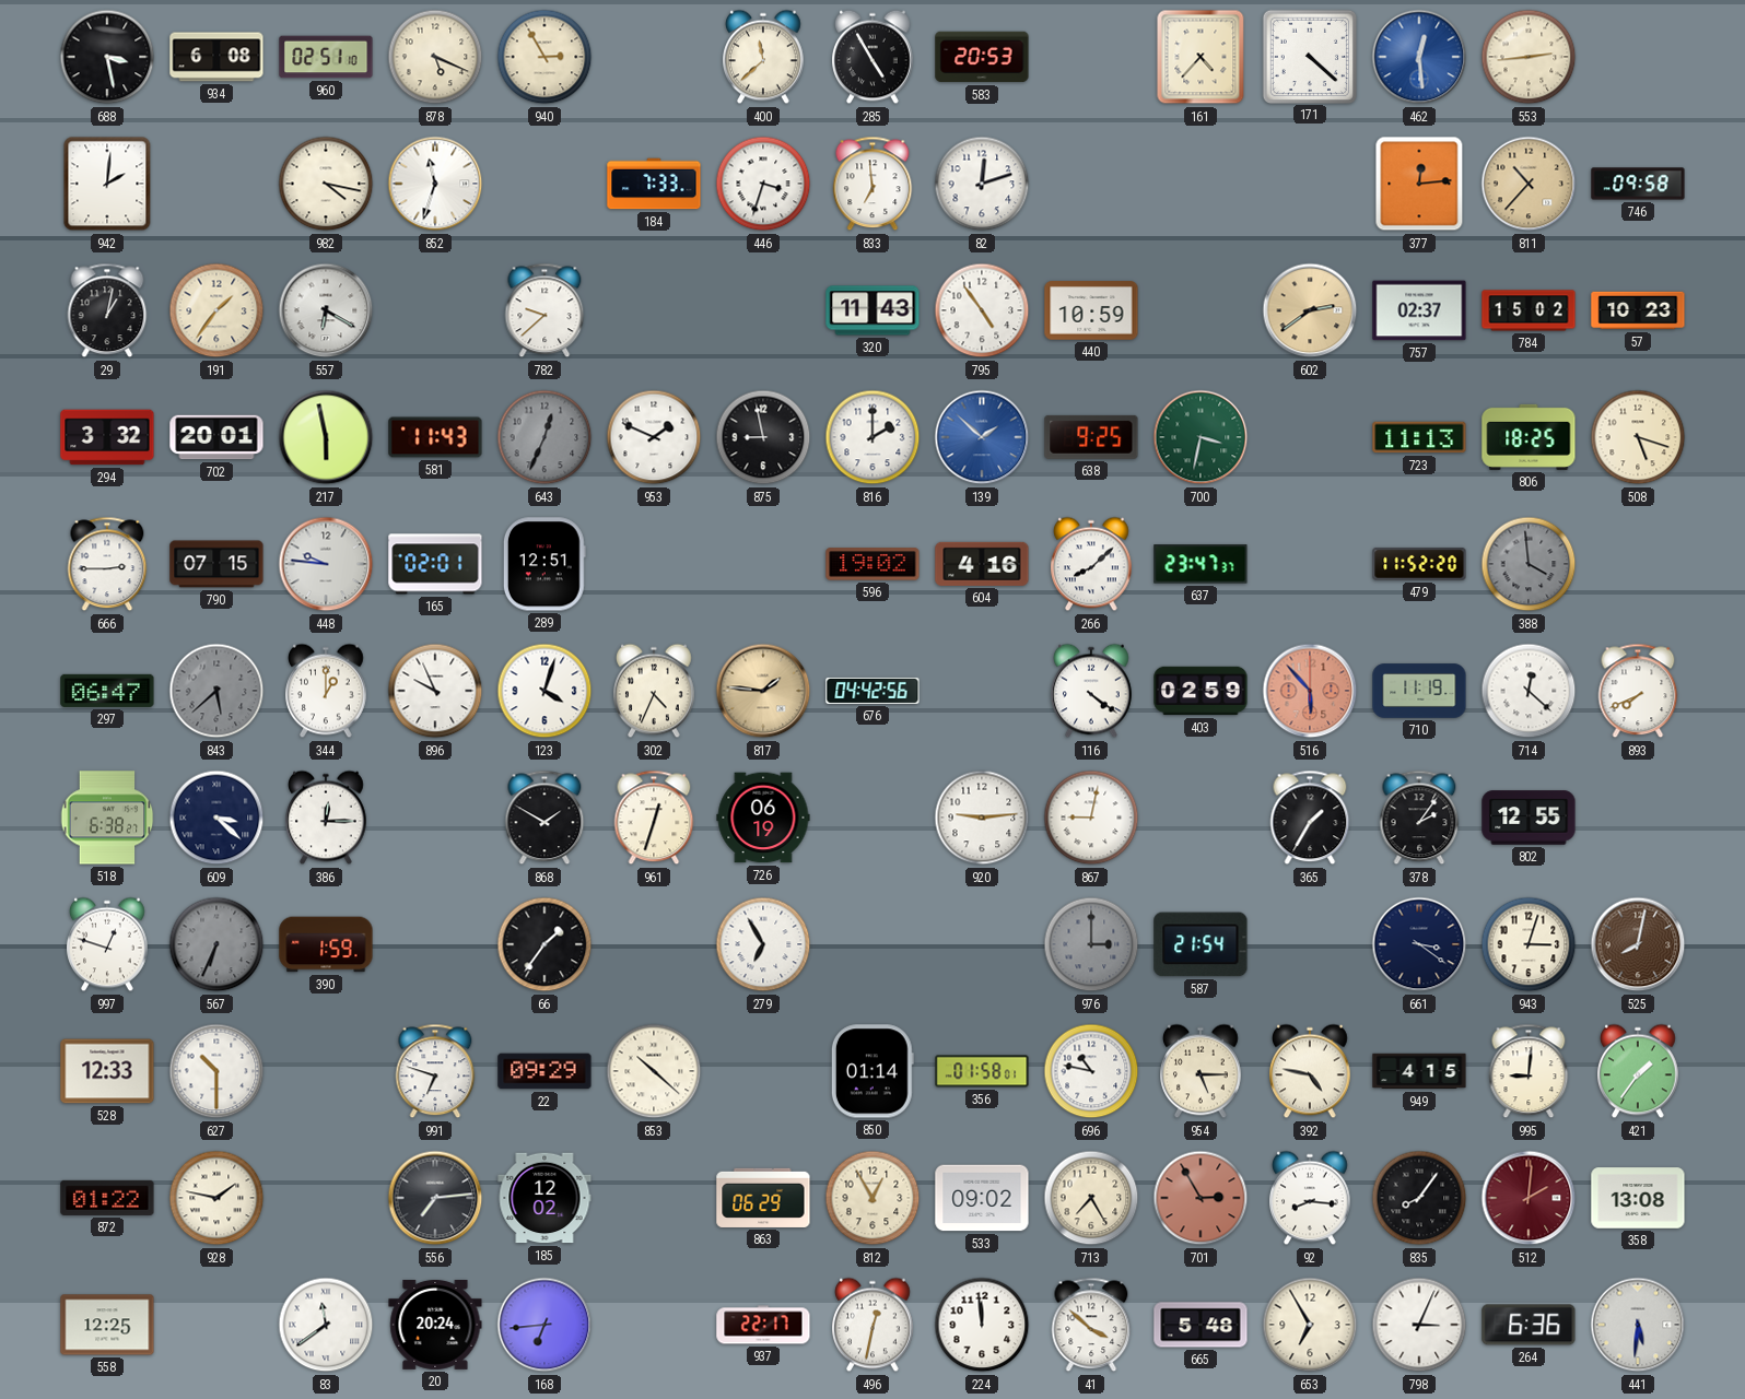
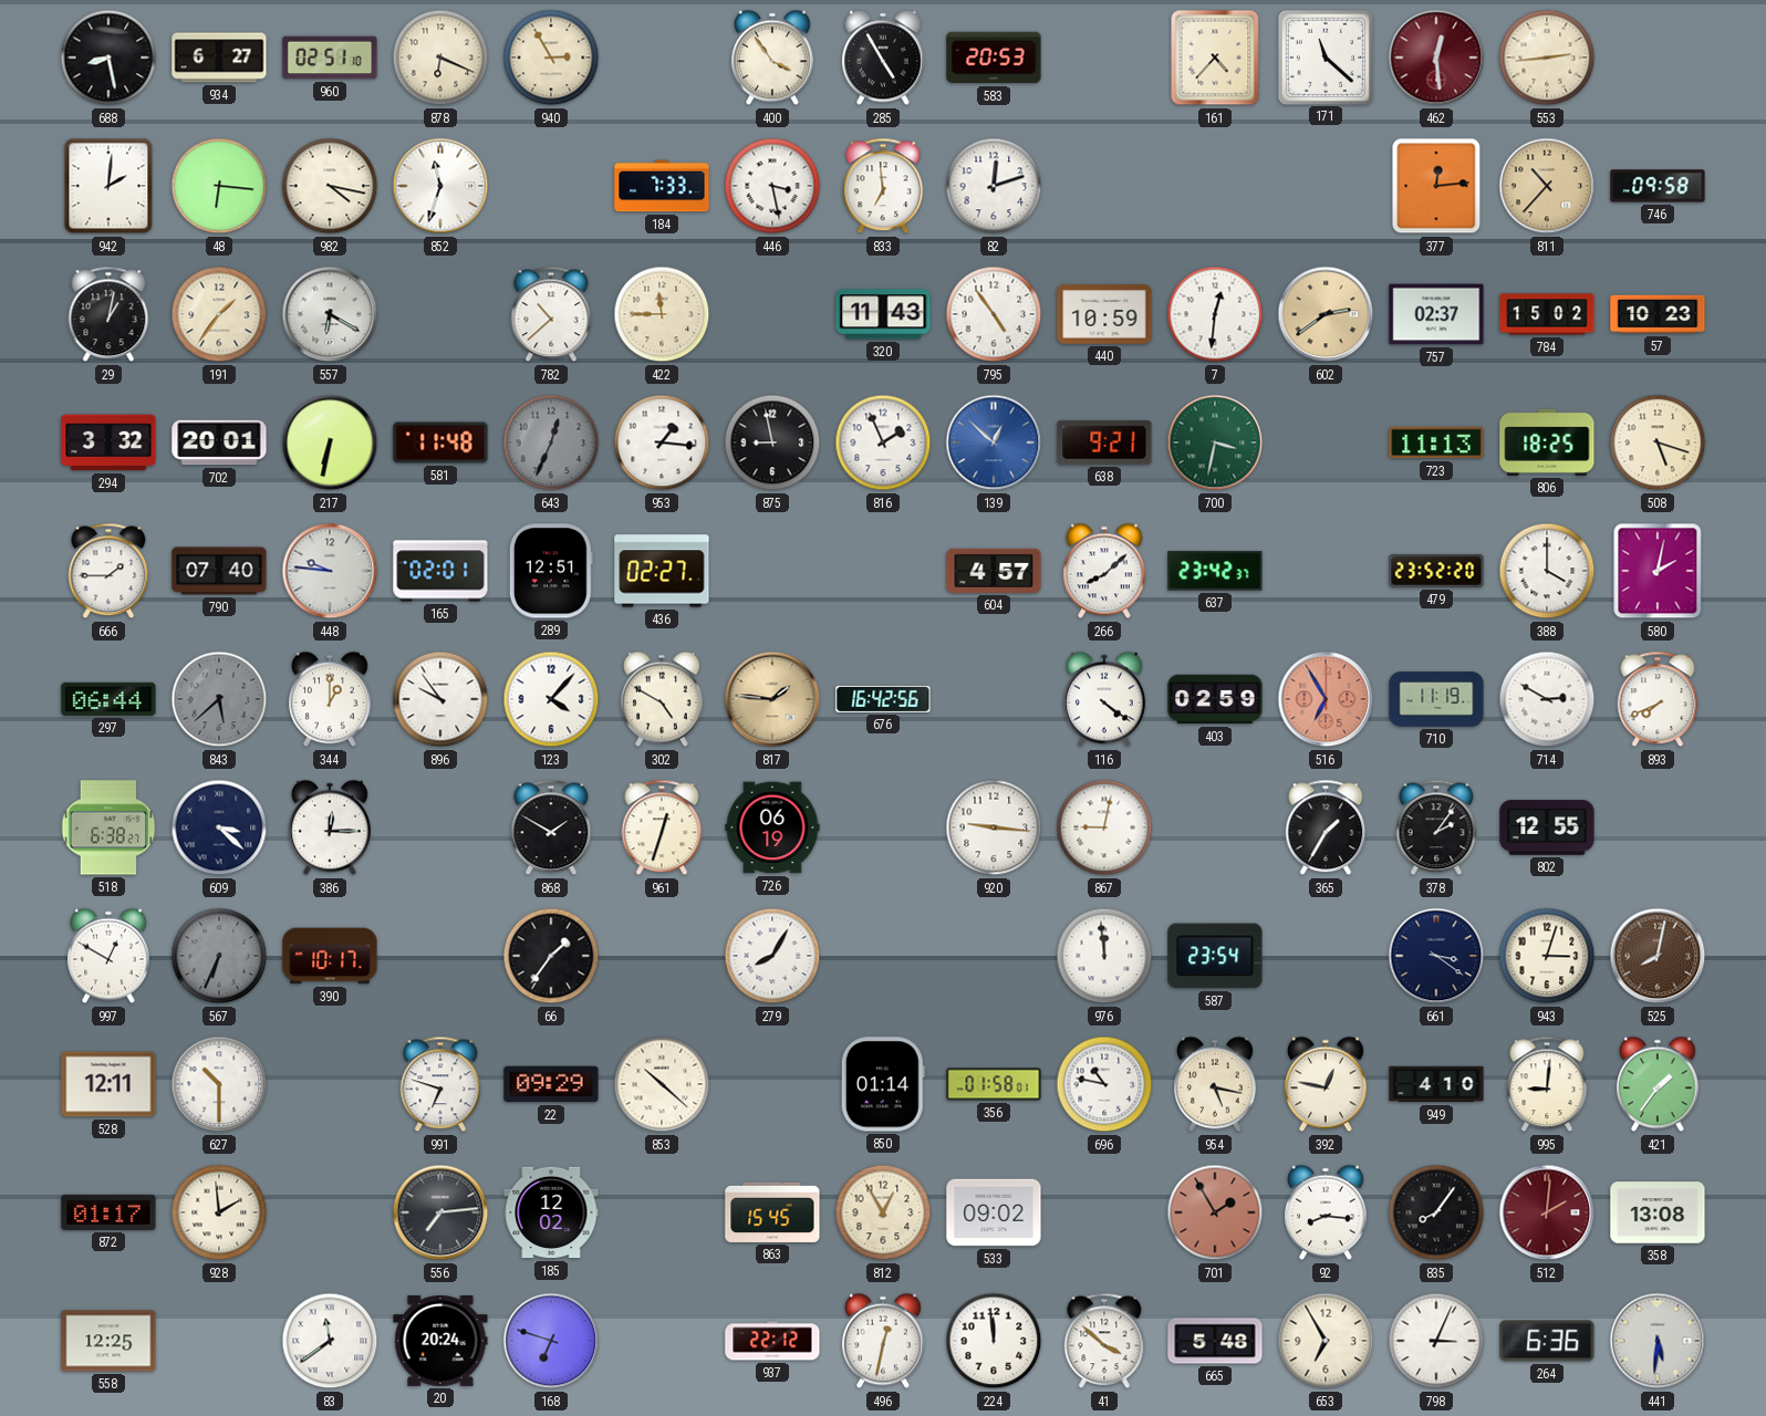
688: 3:28 -> 8:28 (108, 58)
934: 6:08 -> 6:27 (219, 58)
878: 5:19 -> 6:19 (440, 58)
400: 11:38 -> 3:54 (773, 58)
171: 4:22 -> 11:22 (1324, 56)
462 dial: blue -> burgundy (1436, 58)
48: none -> 6:16 (219, 186)
446: 3:33 -> 3:28 (772, 186)
782: 9:38 -> 10:38 (551, 314)
422: none -> 11:45 (662, 314)
7: none -> 12:31 (1215, 314)
217: 5:58 -> 6:32 (330, 442)
581: 11:43 -> 11:48 (440, 442)
953: 1:49 -> 1:16 (662, 442)
816: 2:00 -> 1:56 (883, 442)
139: 1:52 -> 12:52 (994, 442)
638: 9:25 -> 9:21 (1104, 442)
666: 2:45 -> 1:45 (108, 571)
790: 07:15 -> 07:40 (219, 571)
436: none -> 02:27 (662, 571)
596: 19:02 -> none (872, 564)
604: 4:16 -> 4:57 (994, 571)
637: 23:47 -> 23:42 (1215, 571)
479: 11:52 -> 23:52 (1436, 571)
388: 3:59 -> 4:00 (1547, 571)
388 dial: grey -> white (1547, 571)
580: none -> 2:02 (1658, 571)
297: 06:47 -> 06:44 (108, 699)
896: 9:56 -> 9:54 (440, 699)
123: 4:03 -> 4:07 (551, 699)
302: 4:34 -> 4:50 (663, 699)
676: 04:42 -> 16:42 (883, 699)
516: 5:53 -> 6:55 (1326, 699)
714: 12:22 -> 2:50 (1547, 699)
920: 9:14 -> 9:16 (994, 827)
997: 12:48 -> 12:50 (110, 956)
390: 1:59 -> 10:17 (330, 956)
279: 6:55 -> 8:05 (772, 956)
976: 3:00 -> 11:59 (1104, 956)
976 dial: grey -> white (1104, 956)
587: 21:54 -> 23:54 (1215, 956)
528: 12:33 -> 12:11 (108, 1084)
954: 5:15 -> 5:17 (1216, 1084)
392: 4:47 -> 12:47 (1327, 1084)
949: 4:15 -> 4:10 (1436, 1084)
872: 01:22 -> 01:17 (108, 1212)
928: 1:47 -> 1:59 (219, 1212)
863: 06:29 -> 15:45 (772, 1212)
713: 7:25 -> none (1091, 1198)
701: 2:55 -> 1:55 (1215, 1212)
168: 6:44 -> 6:48 (551, 1341)
937: 22:17 -> 22:12 (772, 1341)
